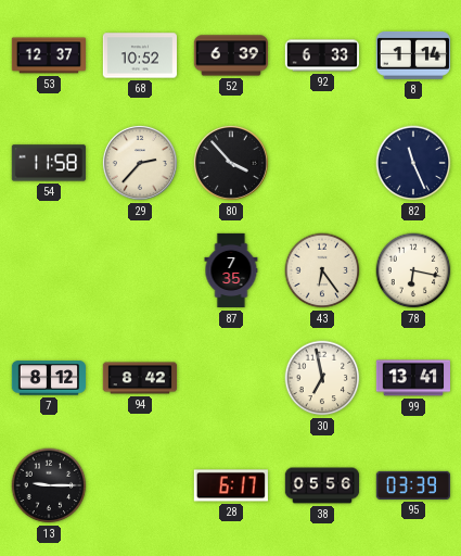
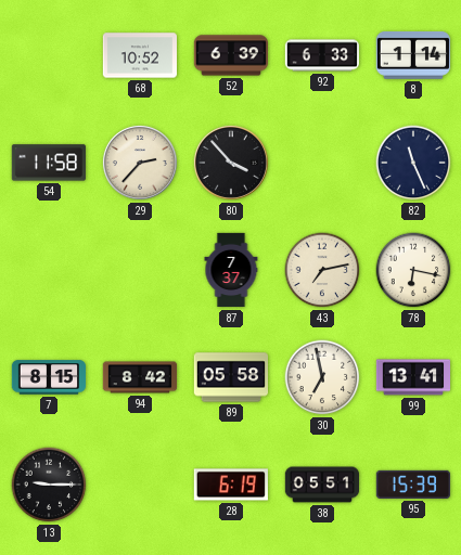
53: 12:37 -> none (49, 55)
87: 7:35 -> 7:37 (231, 270)
43: 6:24 -> 7:13 (322, 270)
7: 8:12 -> 8:15 (49, 377)
89: none -> 05:58 (230, 377)
28: 6:17 -> 6:19 (231, 485)
38: 05:56 -> 05:51 (322, 485)
95: 03:39 -> 15:39 (412, 485)
